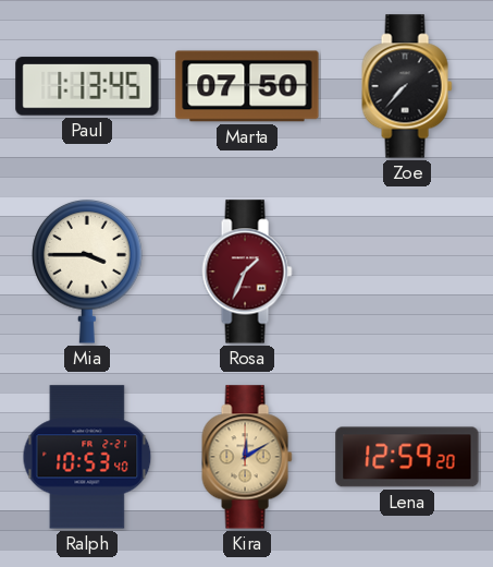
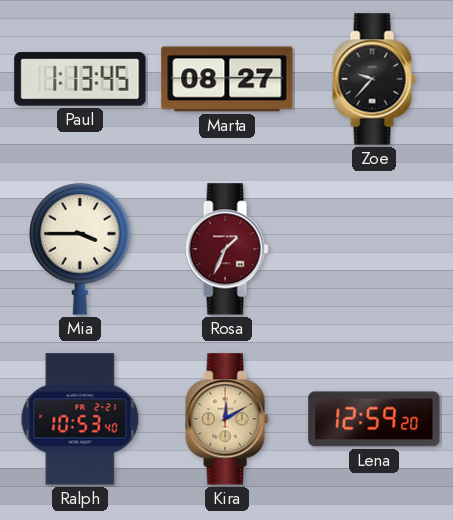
Marta: 07:50 -> 08:27 (227, 79)
Zoe: 7:37 -> 9:37 (374, 79)
